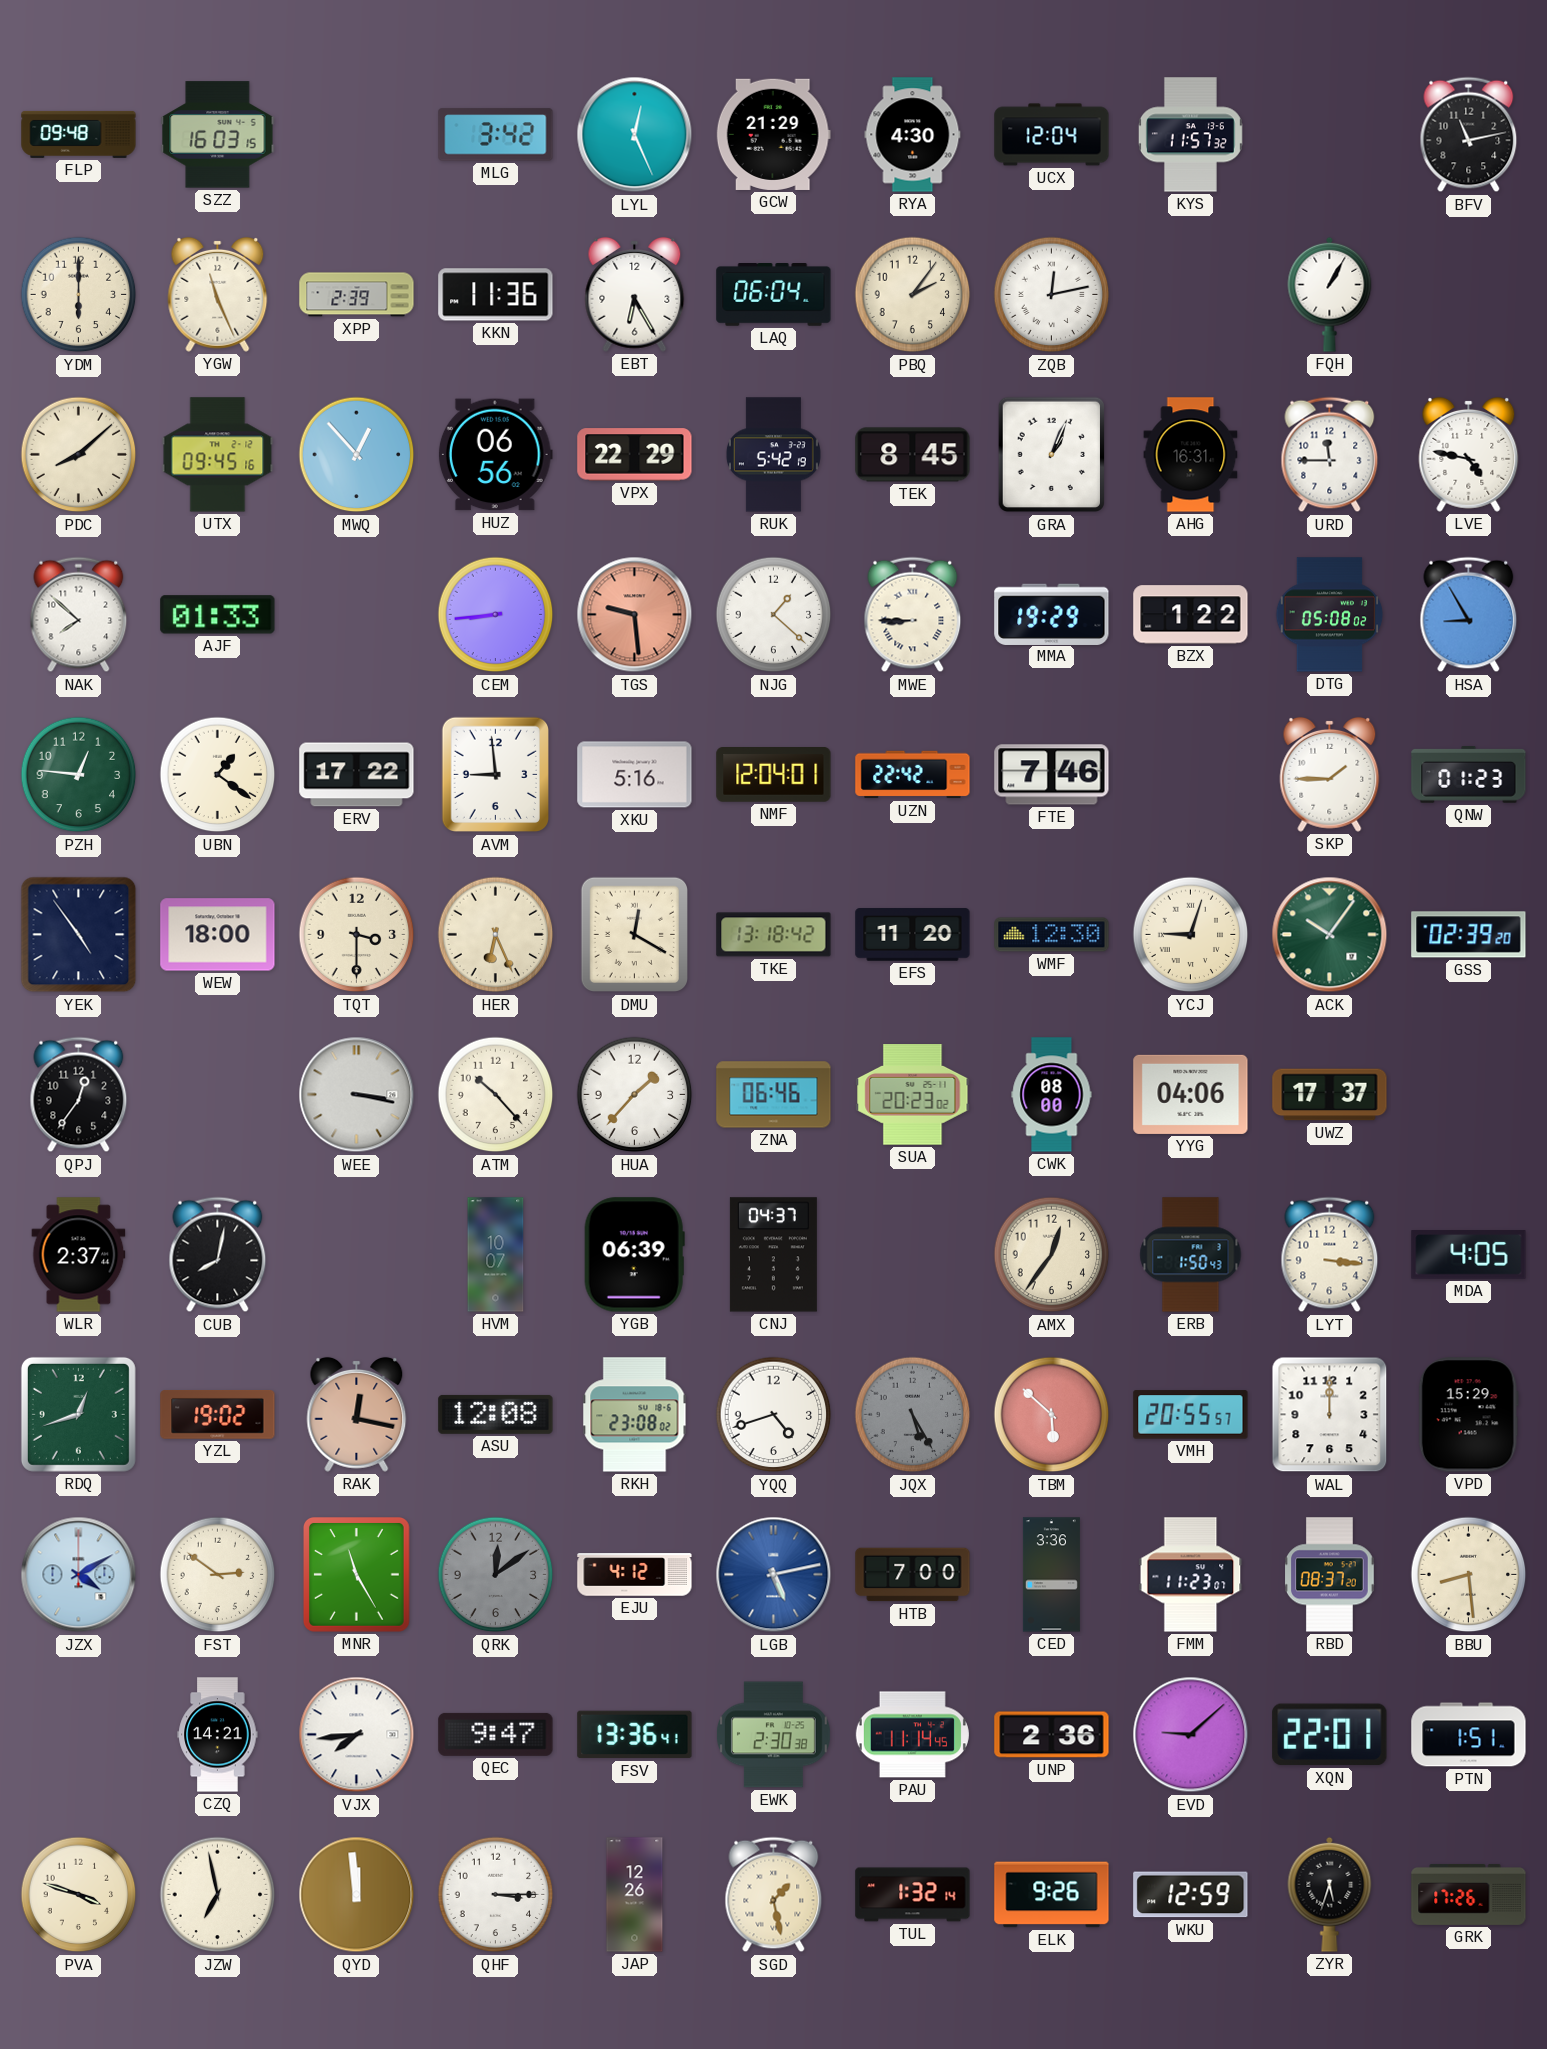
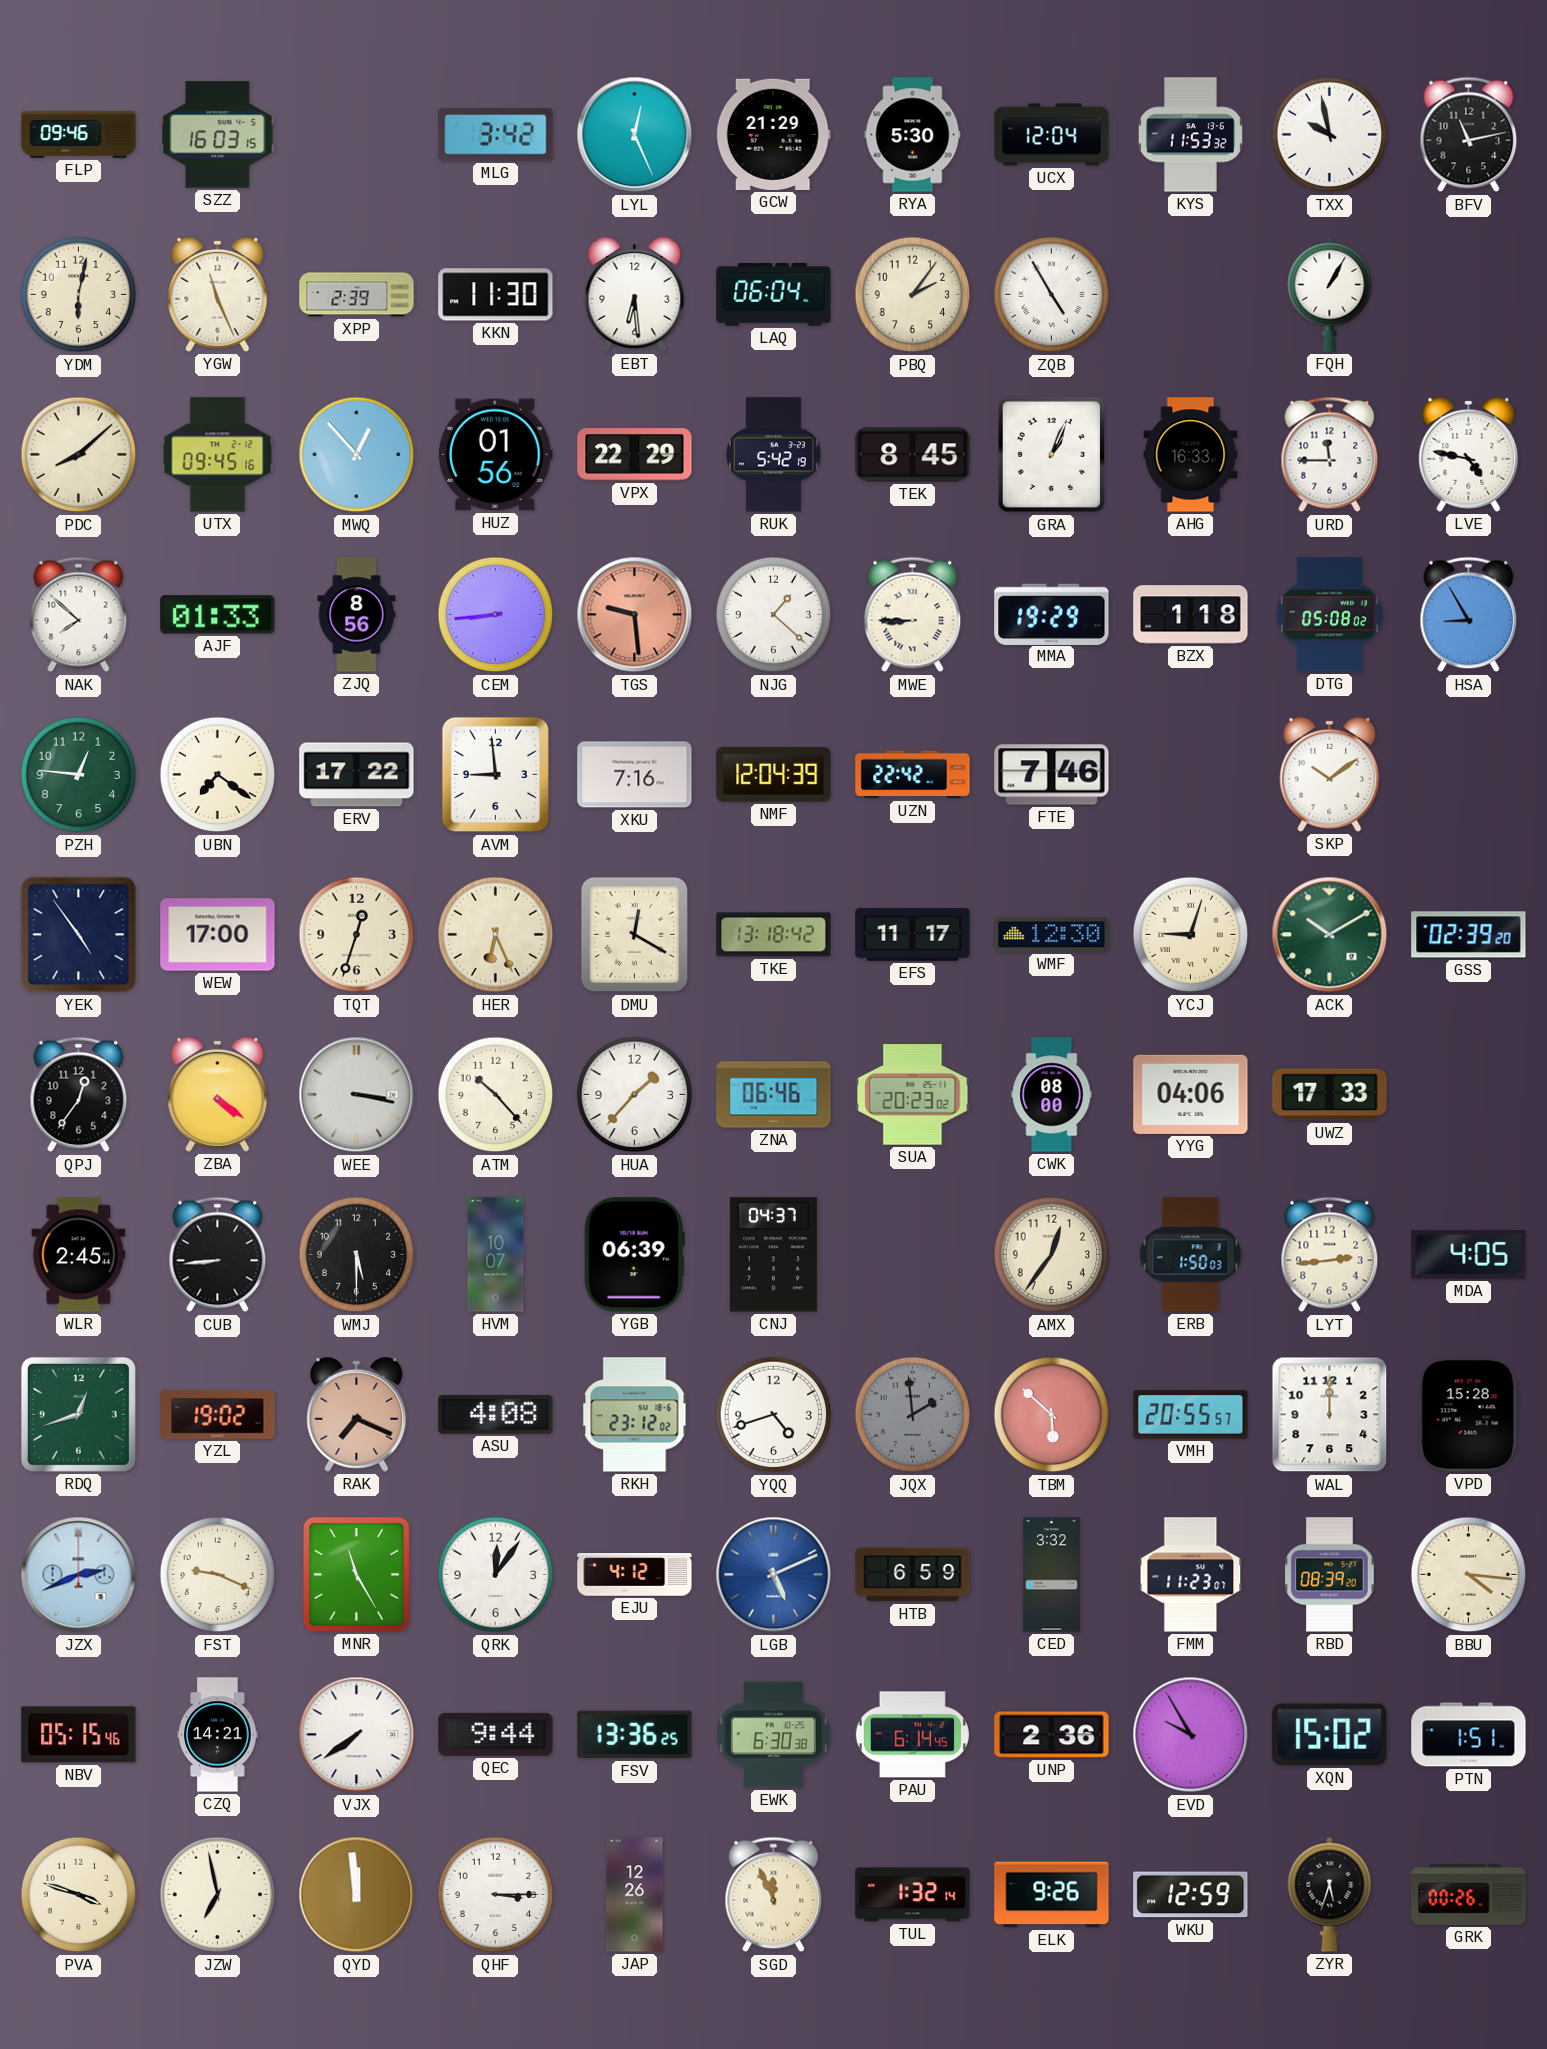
FLP: 09:48 -> 09:46 (79, 134)
RYA: 4:30 -> 5:30 (913, 135)
KYS: 11:57 -> 11:53 (1190, 135)
TXX: none -> 9:58 (1330, 135)
YDM: 6:00 -> 6:02 (79, 295)
KKN: 11:36 -> 11:30 (496, 295)
EBT: 6:25 -> 6:29 (635, 294)
ZQB: 12:13 -> 4:55 (1052, 295)
HUZ: 06:56 -> 01:56 (495, 455)
AHG: 16:31 -> 16:33 (1191, 455)
ZJQ: none -> 8:56 (357, 615)
BZX: 1:22 -> 1:18 (1191, 615)
UBN: 1:21 -> 7:21 (218, 775)
XKU: 5:16 -> 7:16 (635, 775)
NMF: 12:04:01 -> 12:04:39 (774, 775)
SKP: 1:45 -> 10:09 (1330, 774)
QNW: 01:23 -> none (1469, 775)
WEW: 18:00 -> 17:00 (218, 935)
TQT: 3:30 -> 12:33 (357, 935)
EFS: 11:20 -> 11:17 (913, 935)
ACK: 10:06 -> 10:10 (1330, 935)
ZBA: none -> 4:21 (218, 1094)
UWZ: 17:37 -> 17:33 (1330, 1095)
WLR: 2:37 -> 2:45 (79, 1255)
CUB: 8:02 -> 8:44 (218, 1255)
WMJ: none -> 5:30 (357, 1255)
ERB: 1:50:43 -> 1:50:03 (1191, 1255)
LYT: 3:16 -> 2:44 (1330, 1255)
RAK: 12:17 -> 7:19 (357, 1414)
ASU: 12:08 -> 4:08 (496, 1414)
RKH: 23:08 -> 23:12 (635, 1415)
JQX: 5:25 -> 1:59 (913, 1415)
VPD: 15:29 -> 15:28 (1468, 1415)
JZX: 4:10 -> 2:41 (79, 1575)
FST: 2:51 -> 9:19 (218, 1575)
QRK: 12:09 -> 12:06 (496, 1575)
QRK dial: grey -> white (496, 1575)
LGB: 5:13 -> 5:11 (774, 1575)
HTB: 7:00 -> 6:59 (913, 1575)
CED: 3:36 -> 3:32 (1051, 1575)
RBD: 08:37 -> 08:39 (1330, 1575)
BBU: 8:29 -> 4:16 (1469, 1575)
NBV: none -> 05:15 (79, 1735)
VJX: 7:44 -> 7:39 (357, 1735)
QEC: 9:47 -> 9:44 (496, 1734)
FSV: 13:36:41 -> 13:36:25 (635, 1735)
EWK: 2:30 -> 6:30 (774, 1735)
PAU: 11:14 -> 6:14 (912, 1735)
EVD: 9:08 -> 9:55 (1191, 1735)
XQN: 22:01 -> 15:02 (1330, 1735)
SGD: 1:28 -> 11:56 (774, 1895)
GRK: 17:26 -> 00:26 (1469, 1894)
